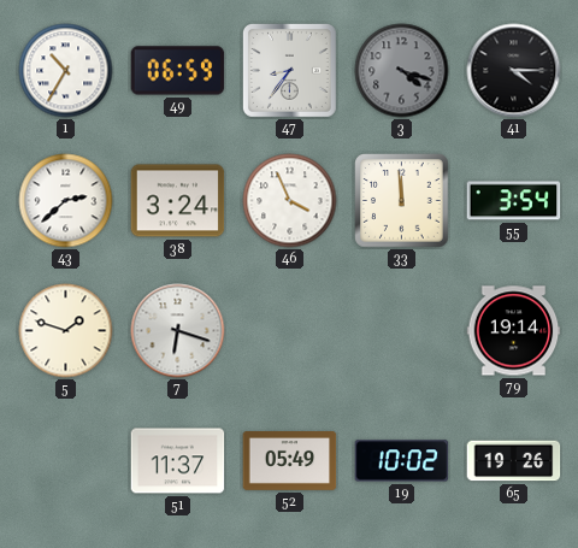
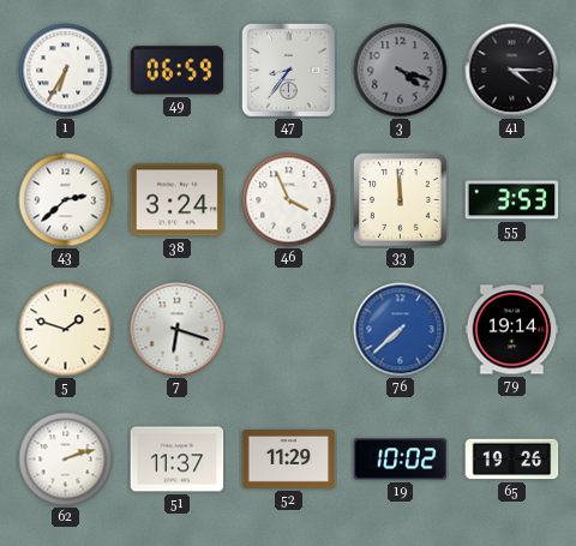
1: 10:35 -> 6:35 (66, 71)
55: 3:54 -> 3:53 (512, 200)
76: none -> 7:38 (401, 330)
62: none -> 2:12 (66, 460)
52: 05:49 -> 11:29 (289, 460)
